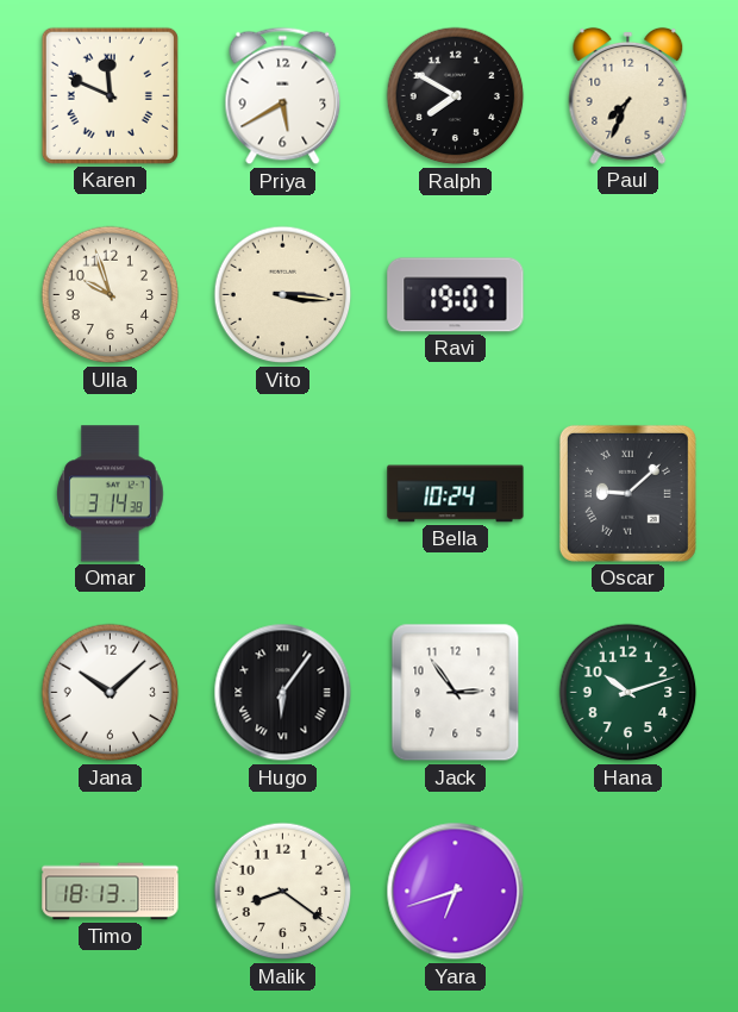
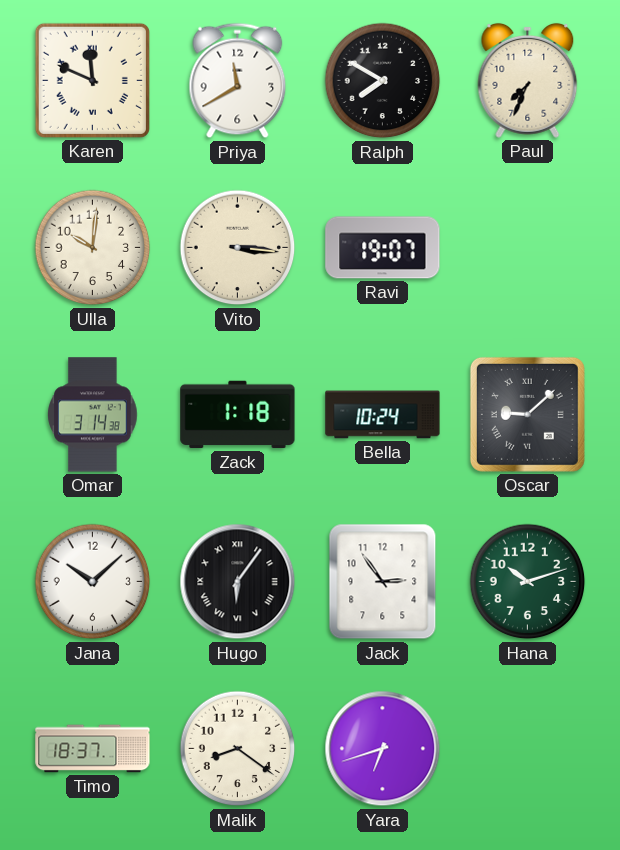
Priya: 5:40 -> 11:40 (238, 81)
Ulla: 9:57 -> 10:01 (93, 248)
Zack: none -> 1:18 (238, 415)
Timo: 18:13 -> 18:37 (93, 749)
